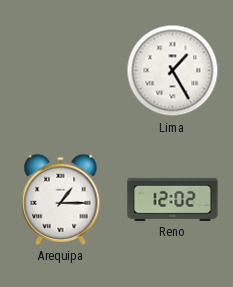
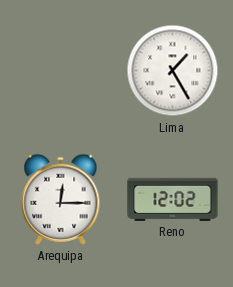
Arequipa: 1:15 -> 12:15 (61, 199)
